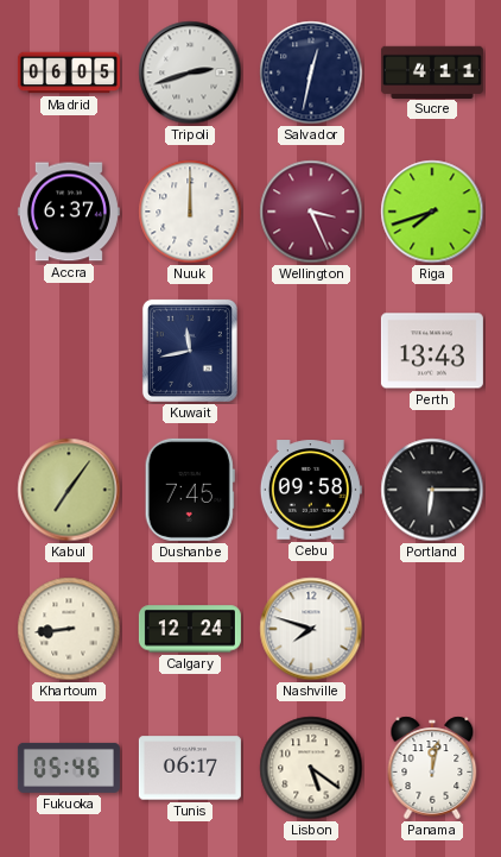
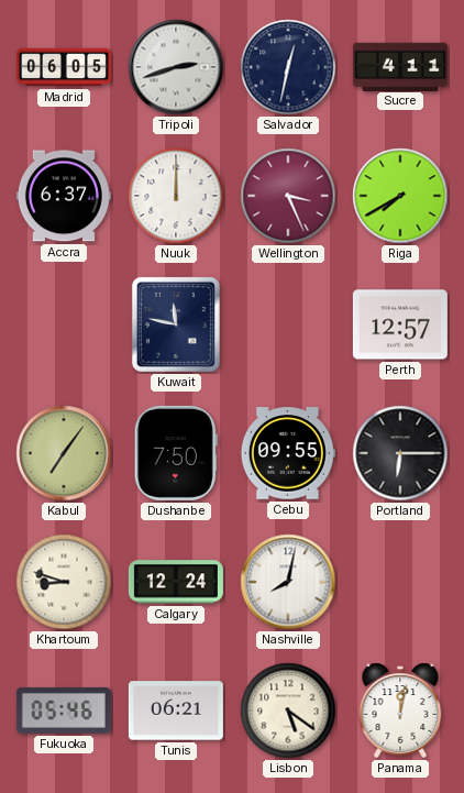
Riga: 7:42 -> 7:40 (400, 196)
Kuwait: 11:43 -> 11:47 (176, 324)
Perth: 13:43 -> 12:57 (400, 324)
Dushanbe: 7:45 -> 7:50 (176, 453)
Cebu: 09:58 -> 09:55 (288, 453)
Khartoum: 8:44 -> 8:48 (64, 582)
Nashville: 7:48 -> 8:02 (288, 582)
Tunis: 06:17 -> 06:21 (176, 711)
